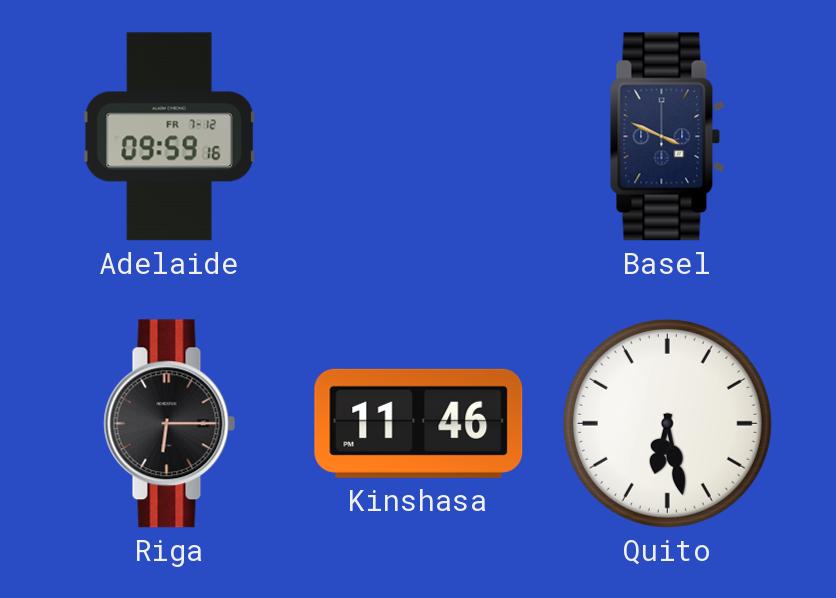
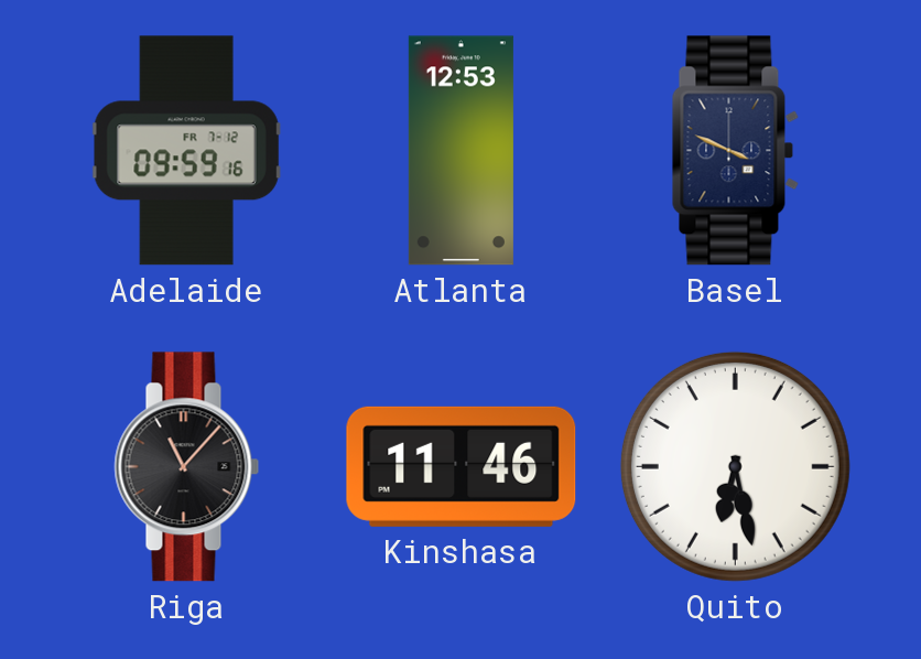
Atlanta: none -> 12:53 (460, 151)
Riga: 6:15 -> 11:07 (187, 467)
